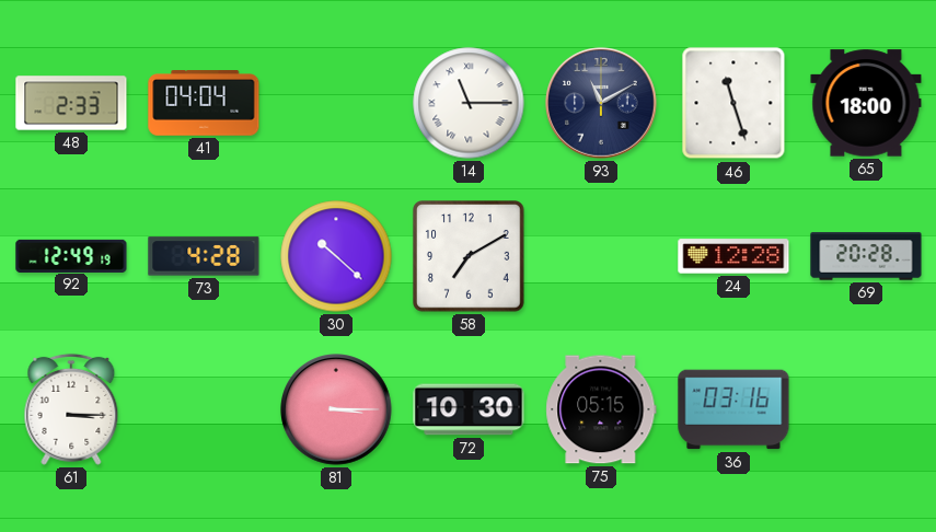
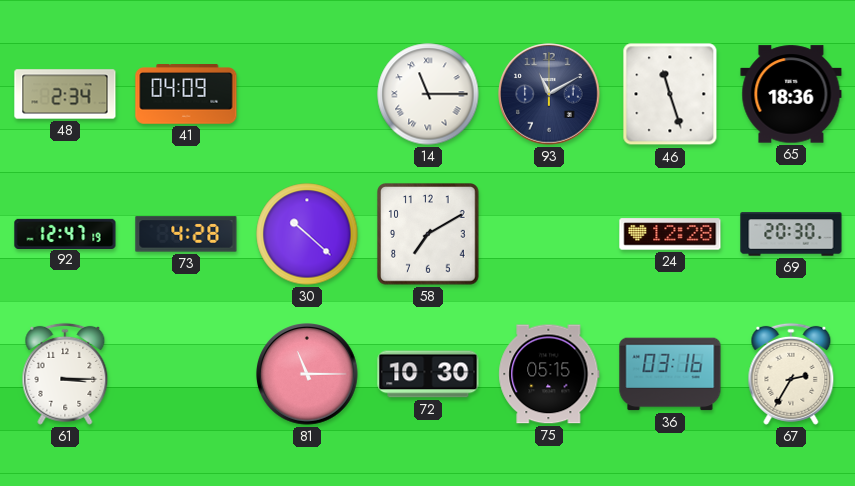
48: 2:33 -> 2:34 (65, 94)
41: 04:04 -> 04:09 (186, 94)
65: 18:00 -> 18:36 (791, 94)
92: 12:49 -> 12:47 (65, 233)
69: 20:28 -> 20:30 (791, 234)
81: 3:15 -> 11:15 (308, 375)
67: none -> 2:35 (791, 374)
